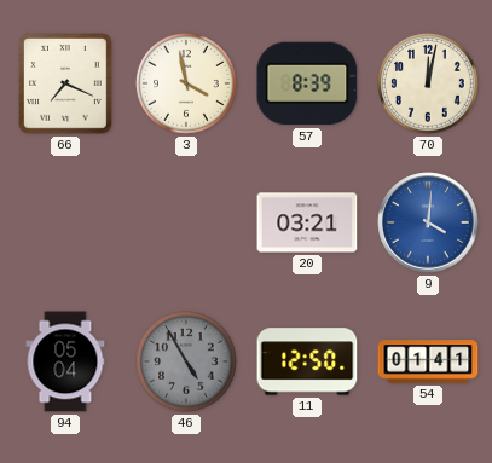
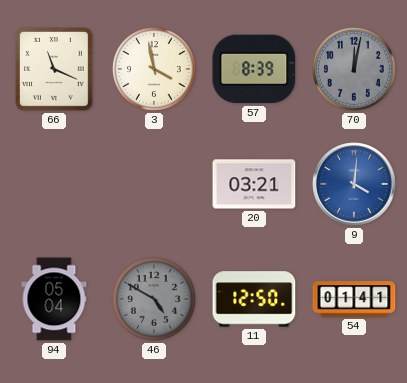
66: 7:19 -> 11:19 (55, 70)
70 dial: cream -> grey (355, 70)
46: 4:55 -> 4:50 (155, 300)
